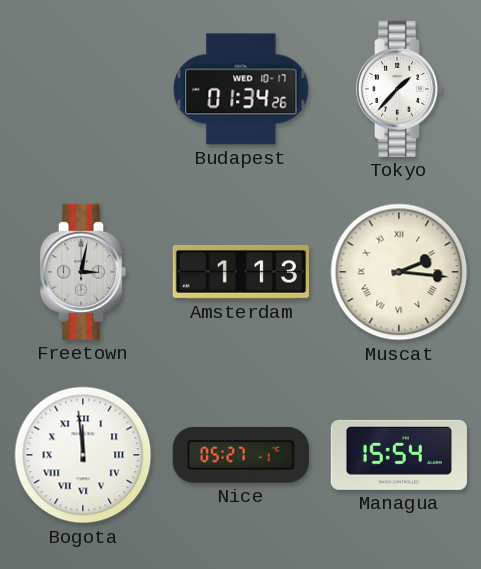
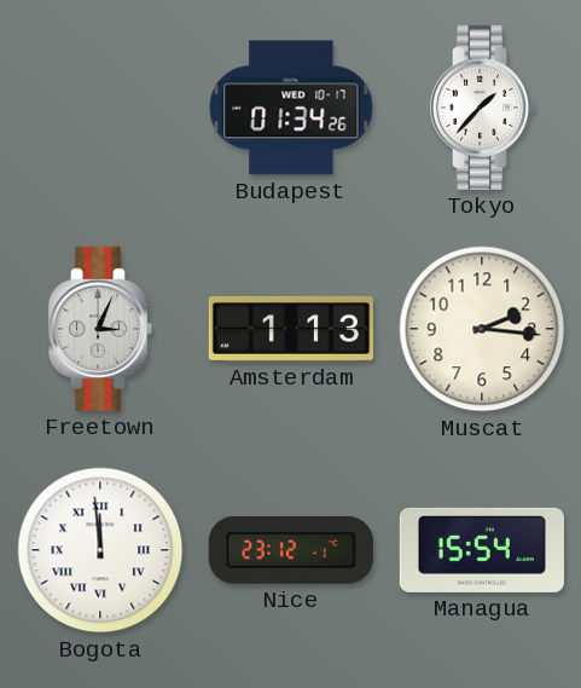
Freetown: 3:02 -> 3:04 (100, 329)
Muscat numerals: Roman -> Arabic (482, 329)
Nice: 05:27 -> 23:12 (291, 550)
